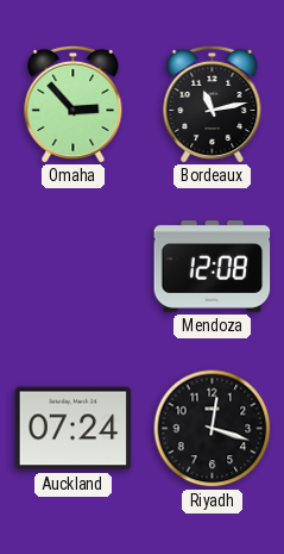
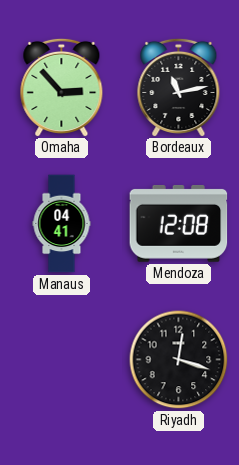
Manaus: none -> 04:41 (62, 224)
Auckland: 07:24 -> none (74, 429)
